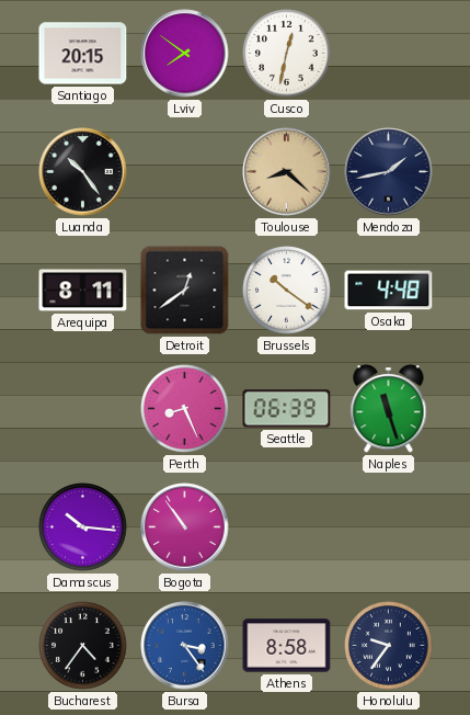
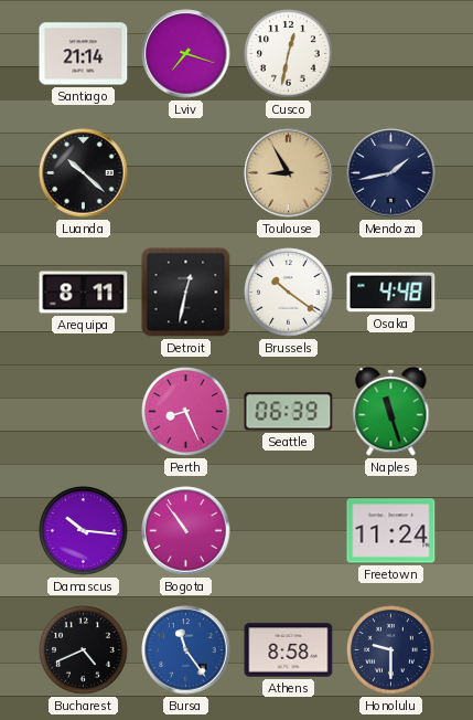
Santiago: 20:15 -> 21:14 (84, 54)
Lviv: 7:51 -> 7:18 (186, 54)
Luanda: 10:24 -> 10:22 (84, 173)
Toulouse: 8:22 -> 8:55 (289, 173)
Detroit: 12:39 -> 12:32 (186, 293)
Freetown: none -> 11:24 (391, 531)
Bucharest: 4:36 -> 4:41 (84, 650)
Bursa: 3:24 -> 11:24 (186, 650)
Honolulu: 9:36 -> 9:30 (391, 650)
